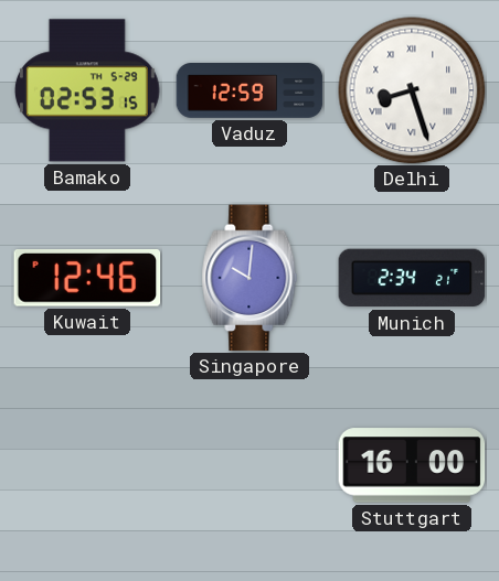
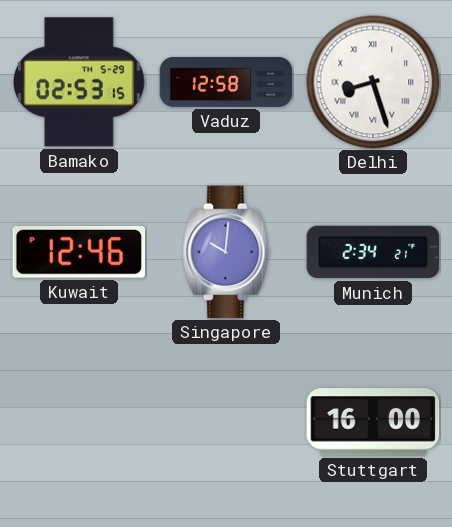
Vaduz: 12:59 -> 12:58 (226, 83)
